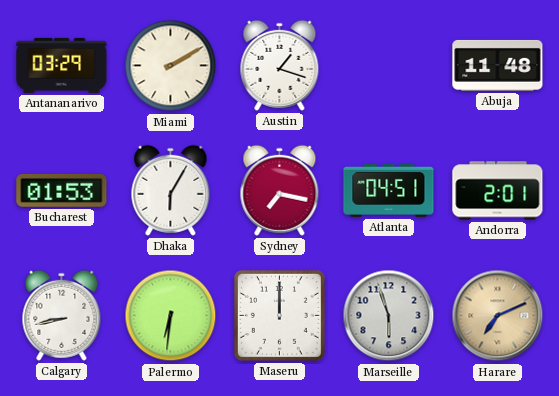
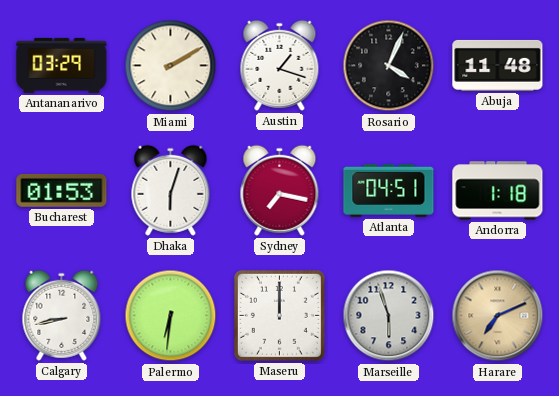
Rosario: none -> 4:04 (389, 66)
Dhaka: 6:05 -> 6:03 (171, 190)
Andorra: 2:01 -> 1:18 (498, 191)
